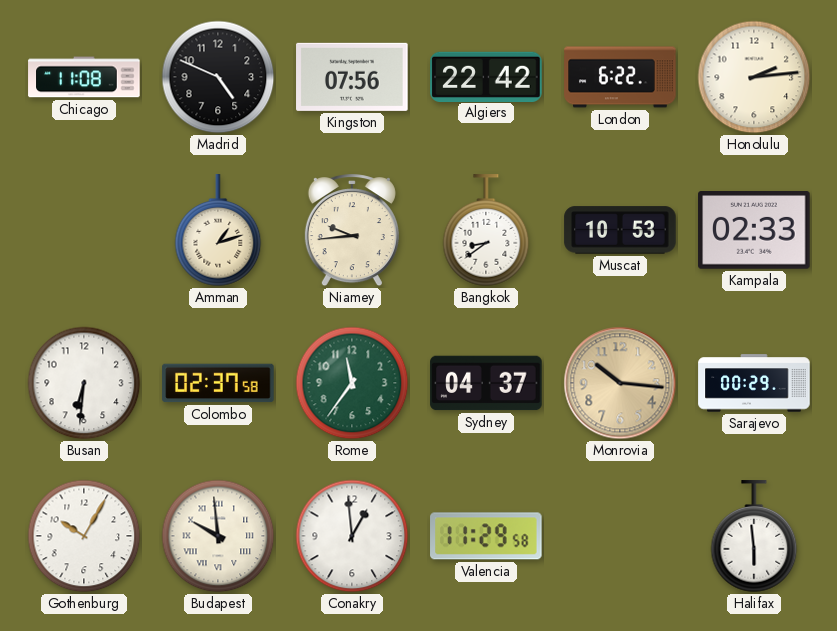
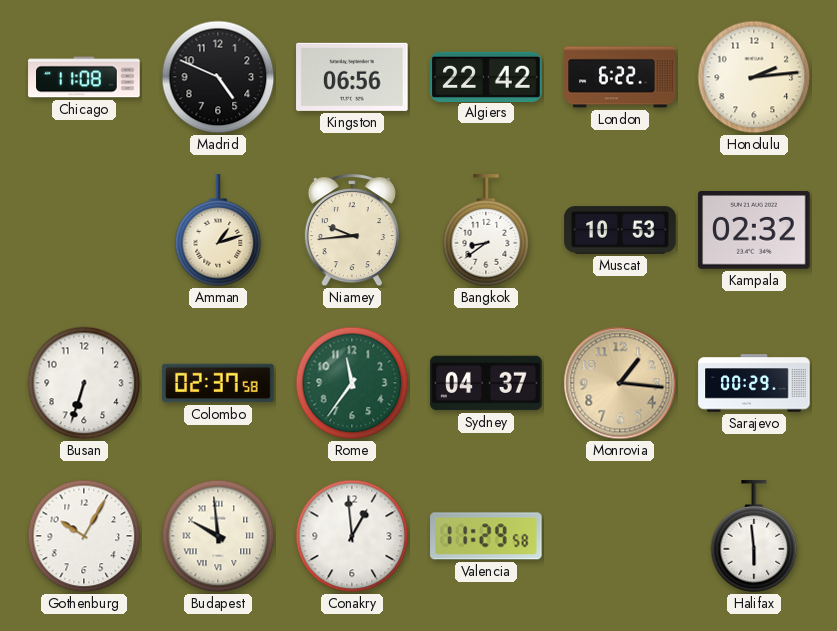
Kingston: 07:56 -> 06:56 (352, 77)
Kampala: 02:33 -> 02:32 (754, 231)
Busan: 6:31 -> 6:33 (84, 383)
Monrovia: 10:16 -> 1:16 (620, 383)
